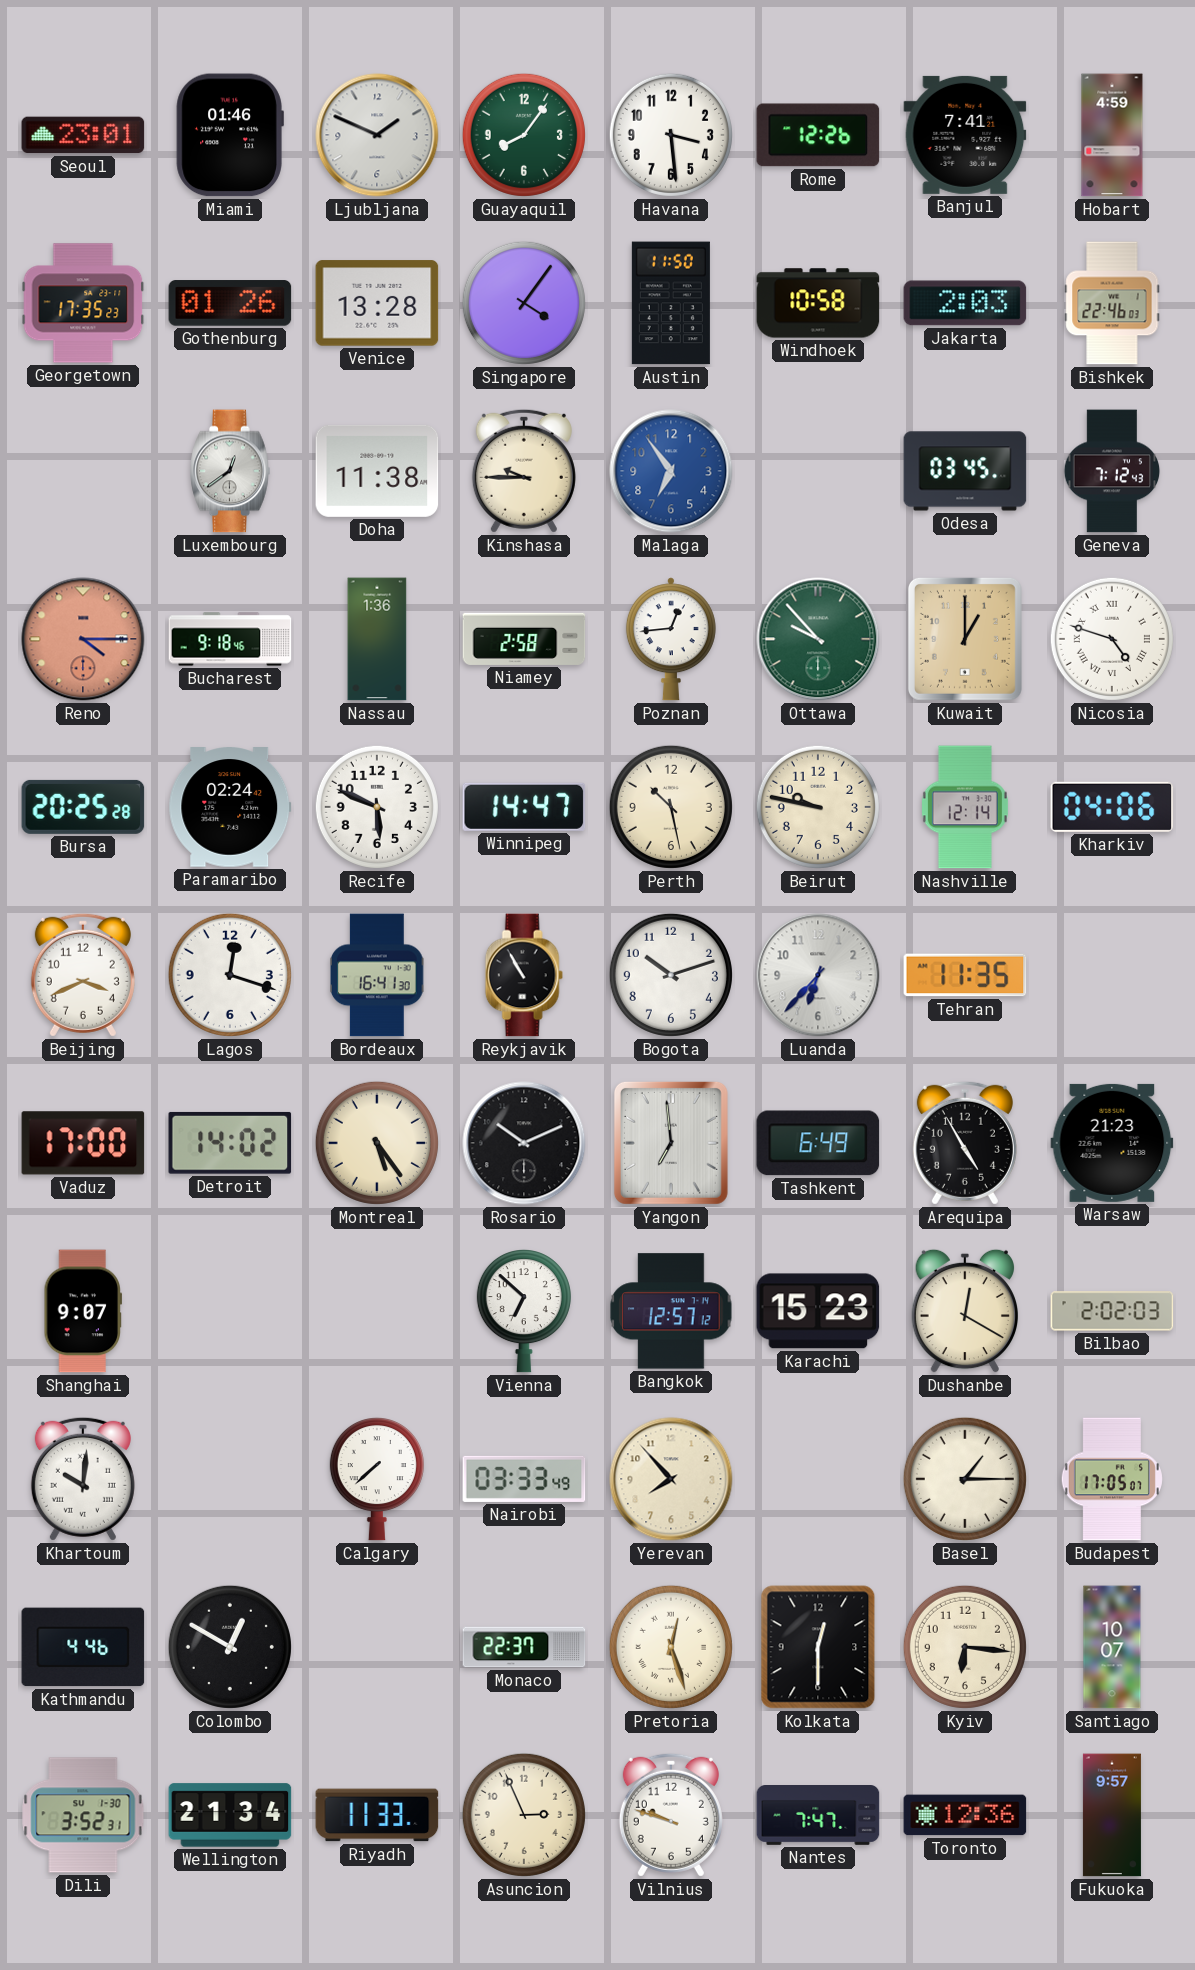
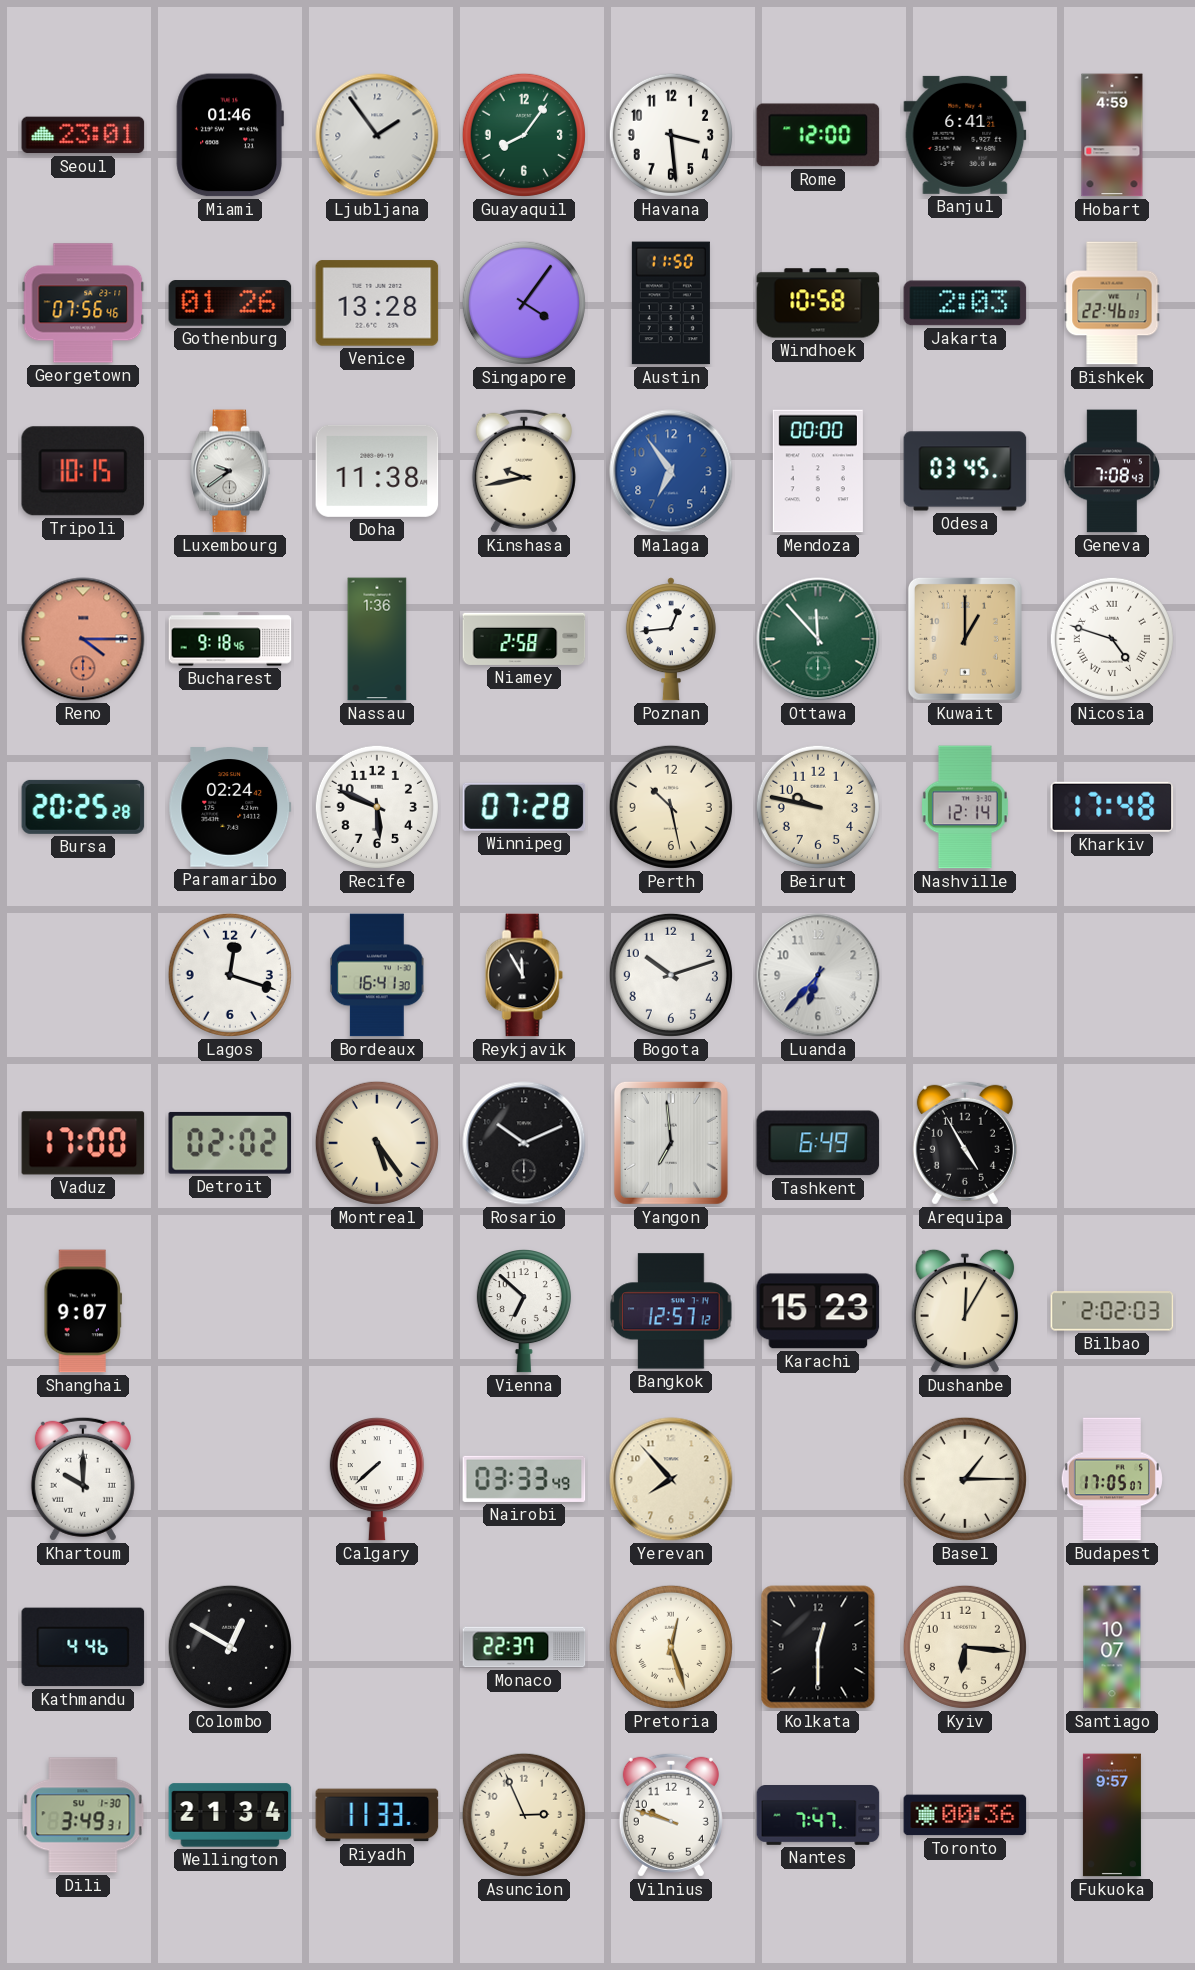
Ljubljana: 1:49 -> 1:54 (377, 135)
Rome: 12:26 -> 12:00 (818, 135)
Banjul: 7:41 -> 6:41 (965, 135)
Georgetown: 17:35 -> 07:56 (83, 303)
Tripoli: none -> 10:15 (83, 471)
Luxembourg: 12:39 -> 9:39 (230, 471)
Kinshasa: 9:45 -> 9:43 (524, 471)
Mendoza: none -> 00:00 (818, 471)
Geneva: 7:12 -> 7:08 (1112, 471)
Ottawa: 9:53 -> 11:53 (818, 639)
Winnipeg: 14:47 -> 07:28 (524, 807)
Kharkiv: 04:06 -> 17:48 (1112, 807)
Beijing: 3:41 -> none (83, 975)
Reykjavik: 10:55 -> 11:55 (524, 975)
Tehran: 11:35 -> none (965, 975)
Detroit: 14:02 -> 02:02 (230, 1143)
Warsaw: 21:23 -> none (1112, 1143)
Dushanbe: 12:20 -> 12:05 (964, 1311)
Khartoum: 10:01 -> 10:00 (83, 1479)
Dili: 3:52 -> 3:49 (83, 1815)
Toronto: 12:36 -> 00:36 (965, 1815)
